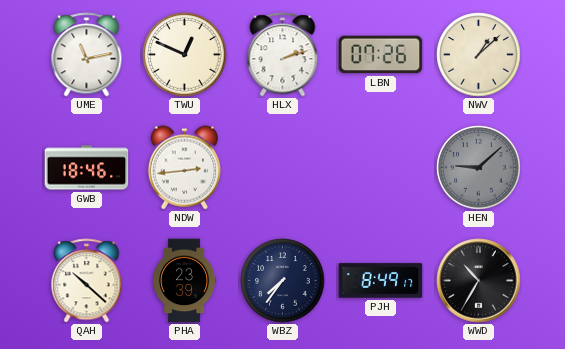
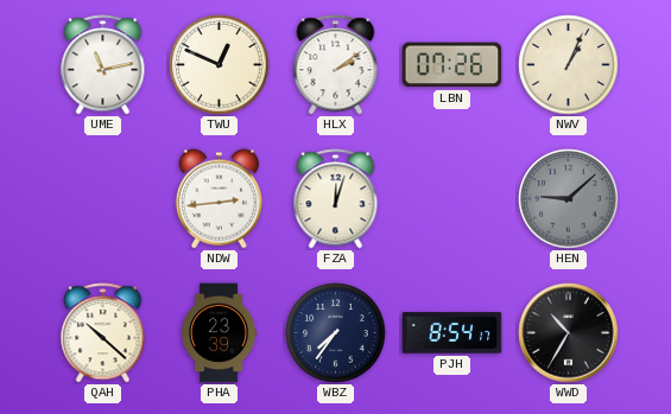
HLX: 2:12 -> 2:09 (336, 65)
NWV: 1:08 -> 1:04 (569, 65)
GWB: 18:46 -> none (87, 168)
FZA: none -> 12:03 (336, 199)
PJH: 8:49 -> 8:54 (452, 333)
